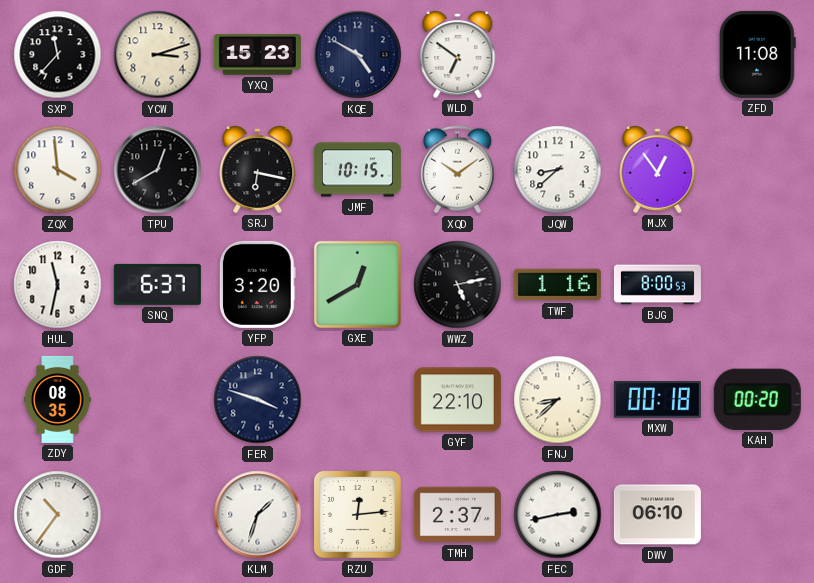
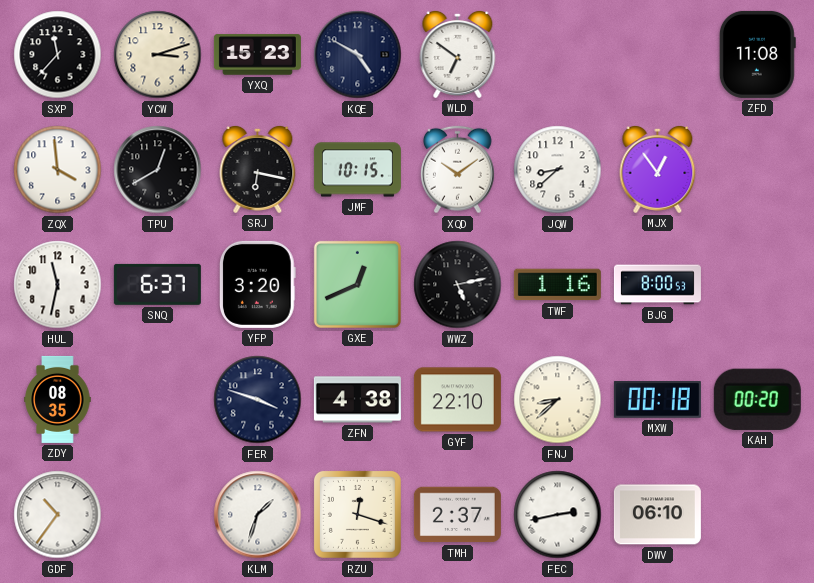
GXE: 12:40 -> 12:41 (357, 284)
ZFN: none -> 4:38 (357, 400)
RZU: 12:14 -> 12:18 (357, 514)
